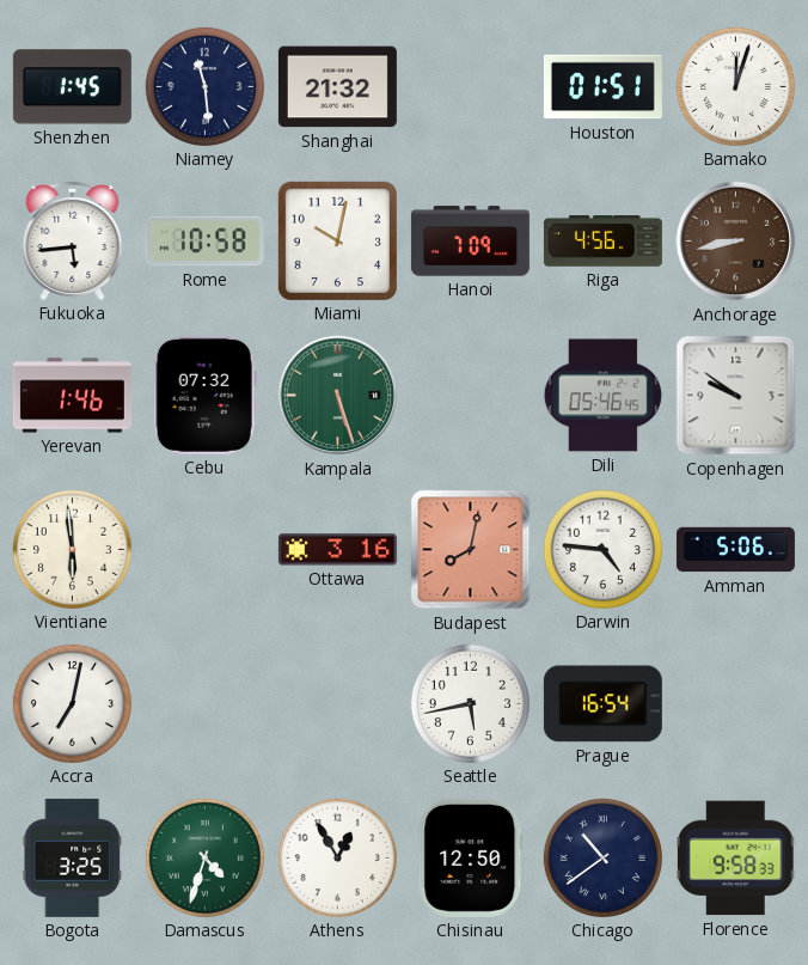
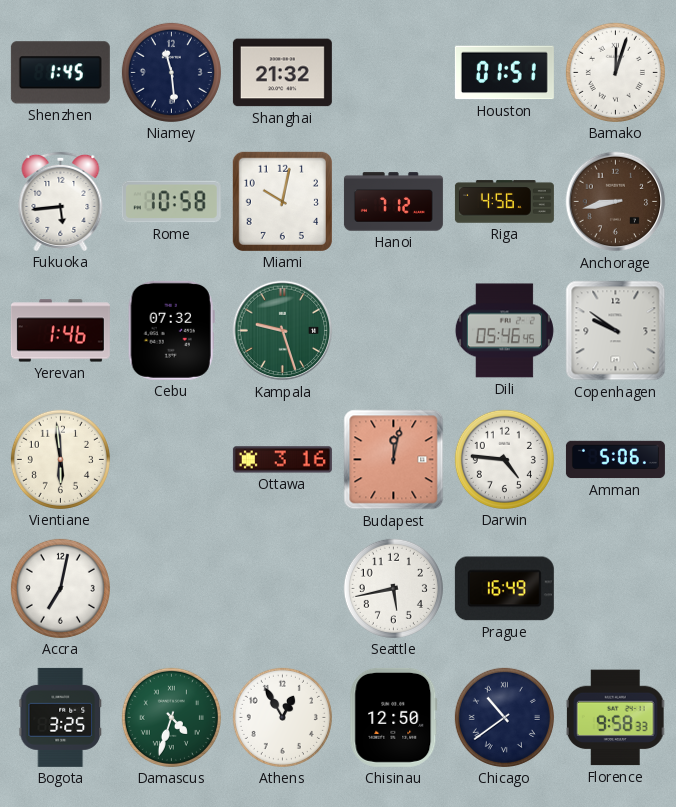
Hanoi: 7:09 -> 7:12 (393, 202)
Kampala: 5:27 -> 9:27 (283, 331)
Budapest: 8:02 -> 12:02 (394, 460)
Prague: 16:54 -> 16:49 (504, 589)
